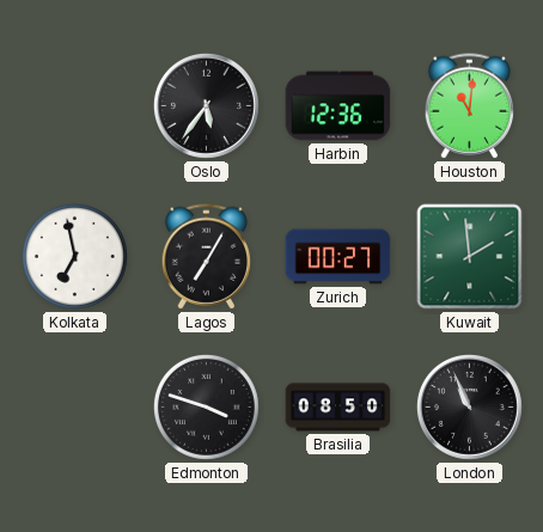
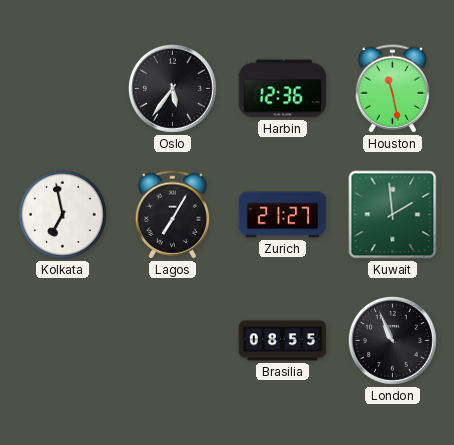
Houston: 11:01 -> 11:28 (393, 89)
Zurich: 00:27 -> 21:27 (283, 215)
Edmonton: 3:48 -> none (206, 406)
Brasilia: 08:50 -> 08:55 (283, 341)
